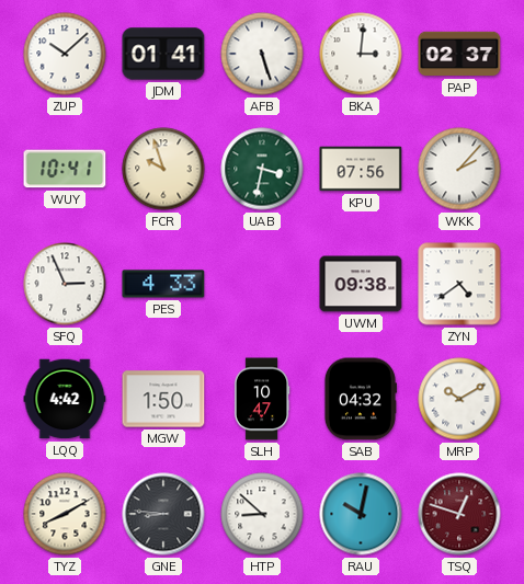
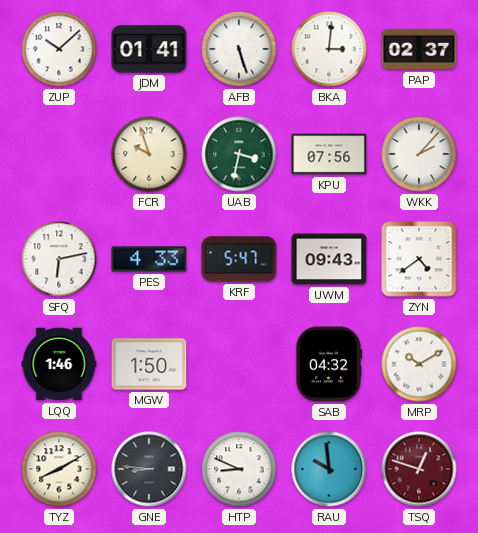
WUY: 10:41 -> none (65, 169)
SFQ: 2:56 -> 6:13 (59, 259)
KRF: none -> 5:47 (239, 259)
UWM: 09:38 -> 09:43 (329, 259)
LQQ: 4:42 -> 1:46 (59, 364)
SLH: 10:47 -> none (262, 399)
HTP: 8:52 -> 8:49 (239, 469)
RAU: 10:02 -> 9:59 (329, 469)
